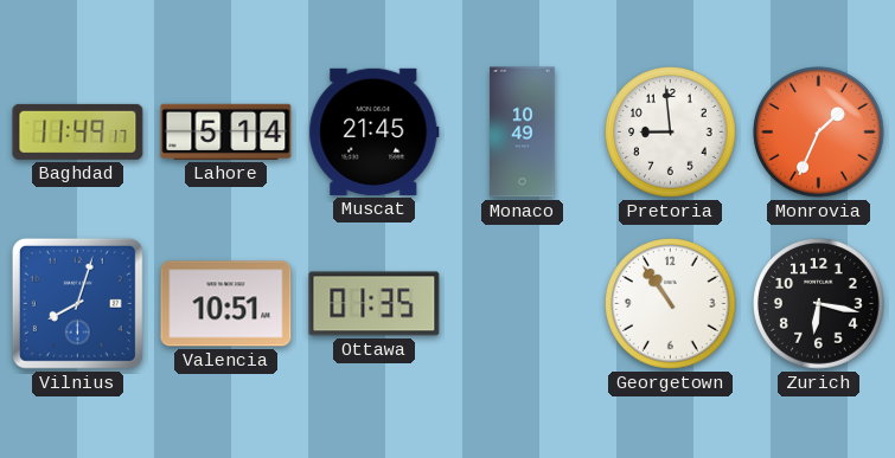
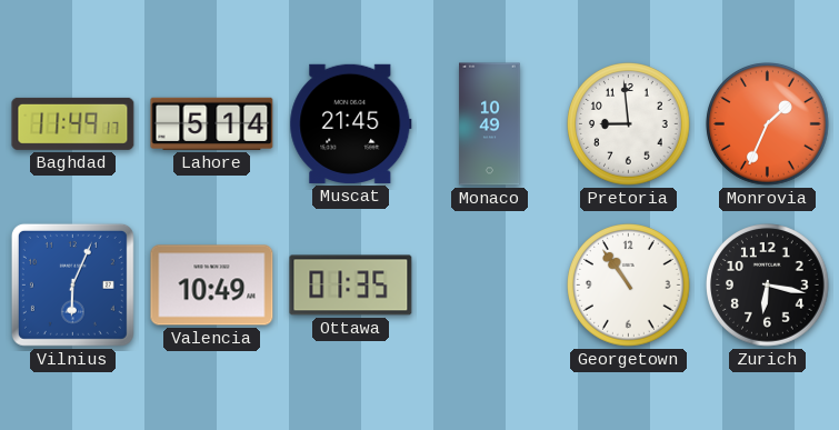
Vilnius: 8:03 -> 6:04 (72, 284)
Valencia: 10:51 -> 10:49 (212, 286)
